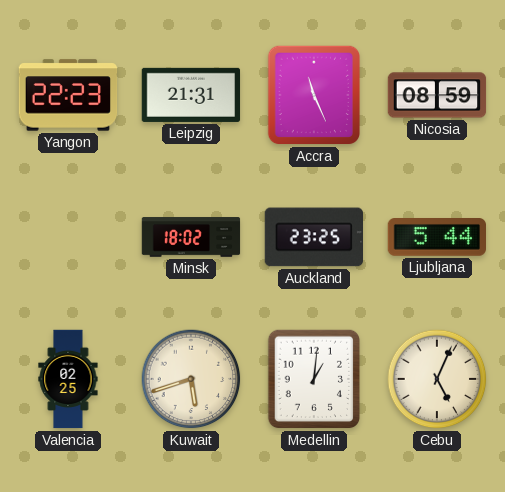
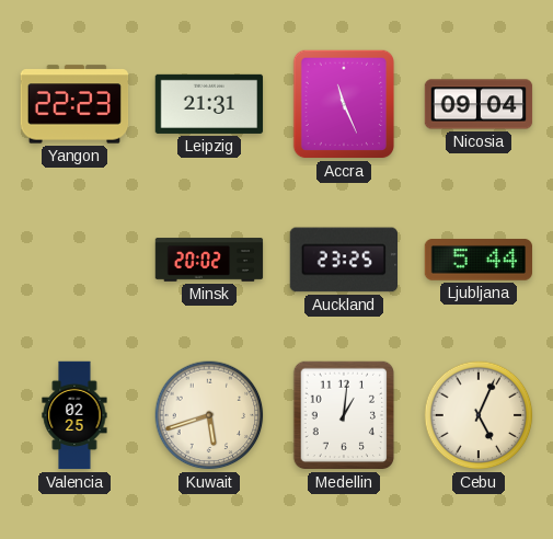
Nicosia: 08:59 -> 09:04 (479, 104)
Minsk: 18:02 -> 20:02 (209, 260)
